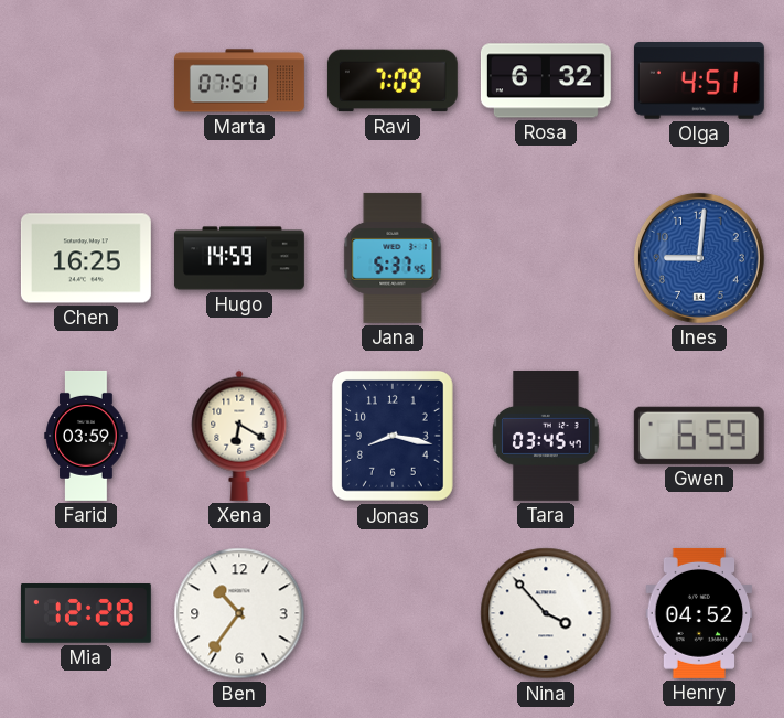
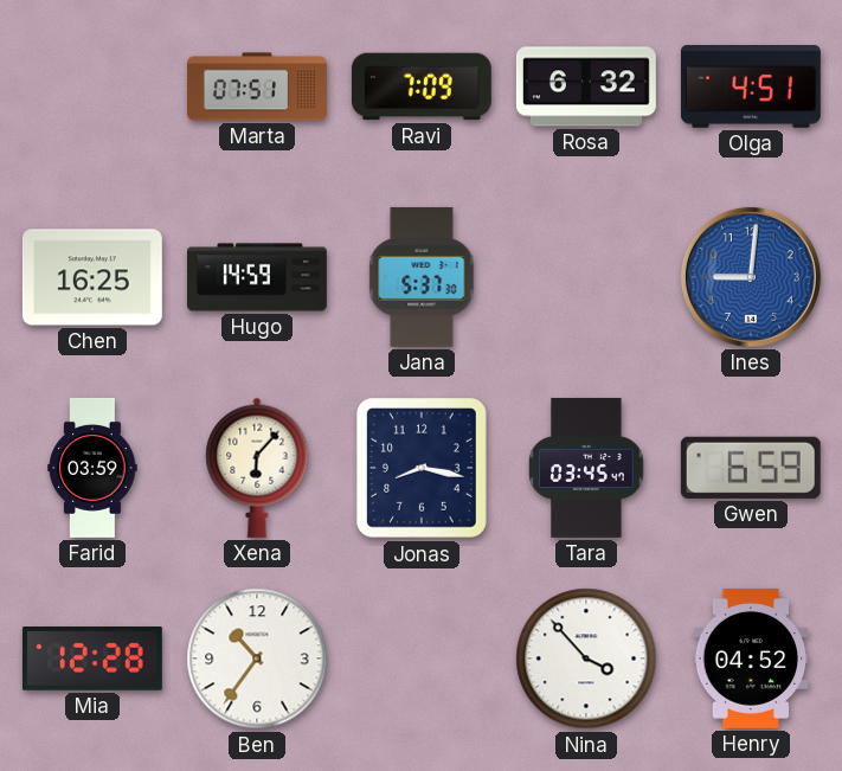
Jana: 5:37:45 -> 5:37:30 (422, 277)
Xena: 6:20 -> 6:07 (257, 468)
